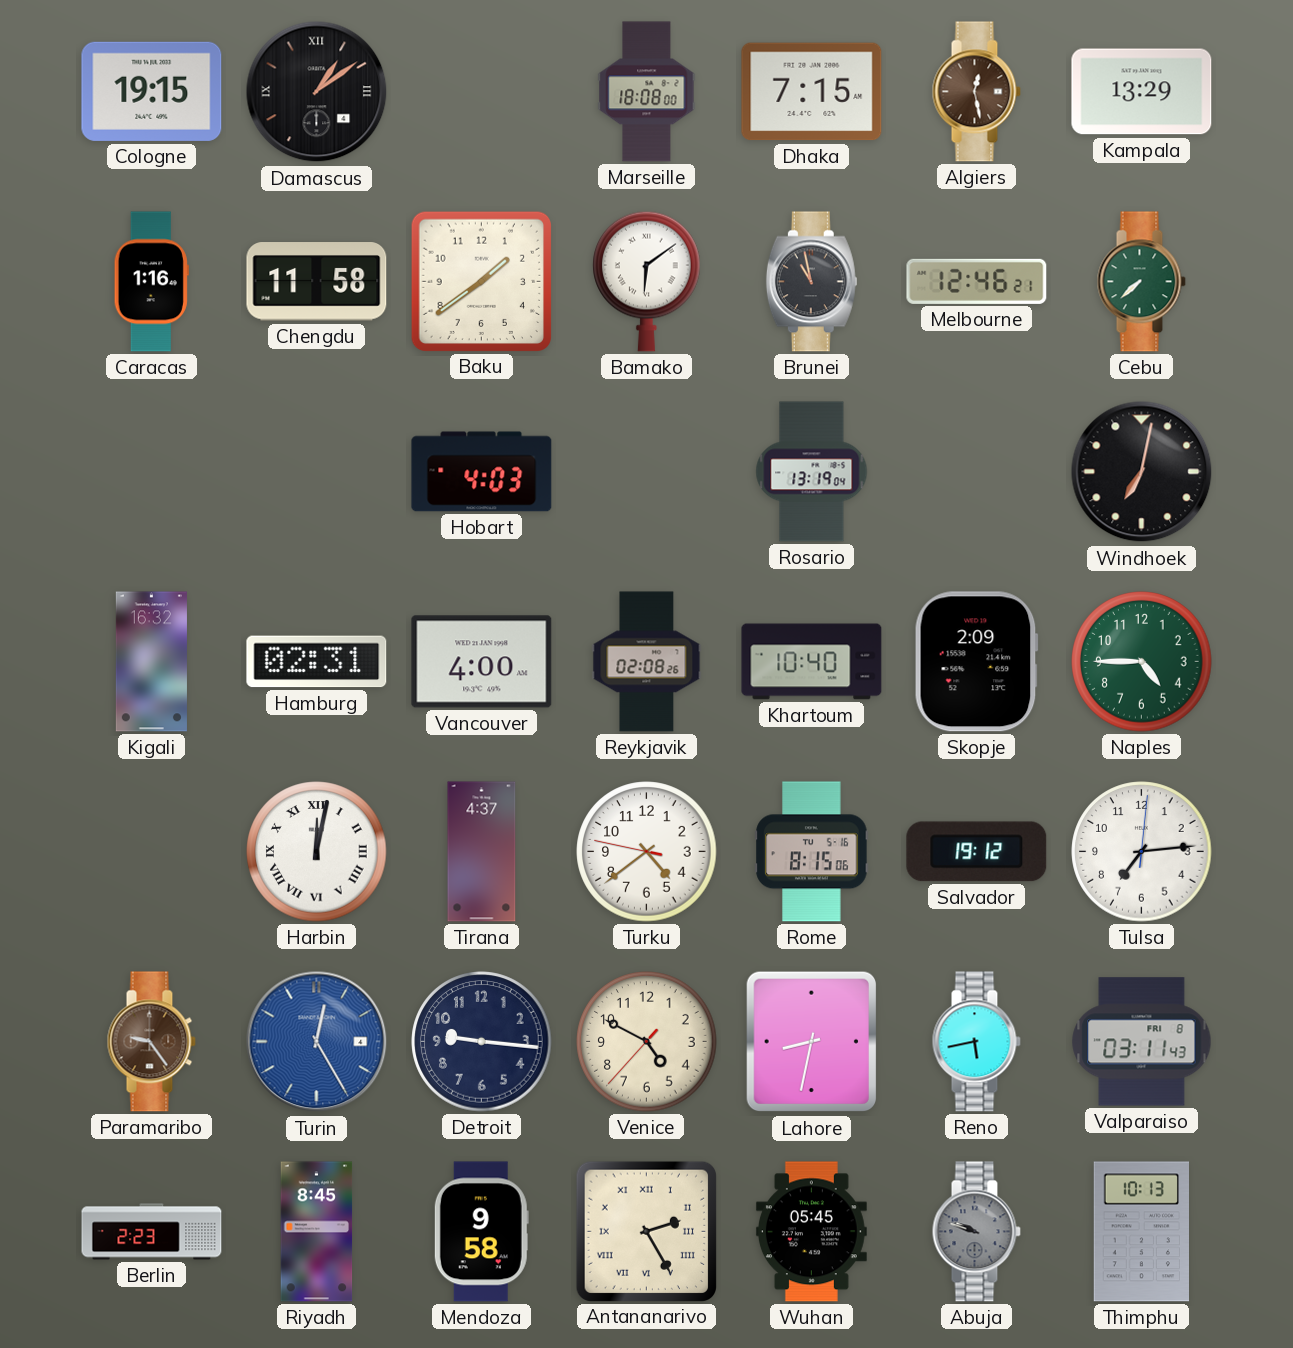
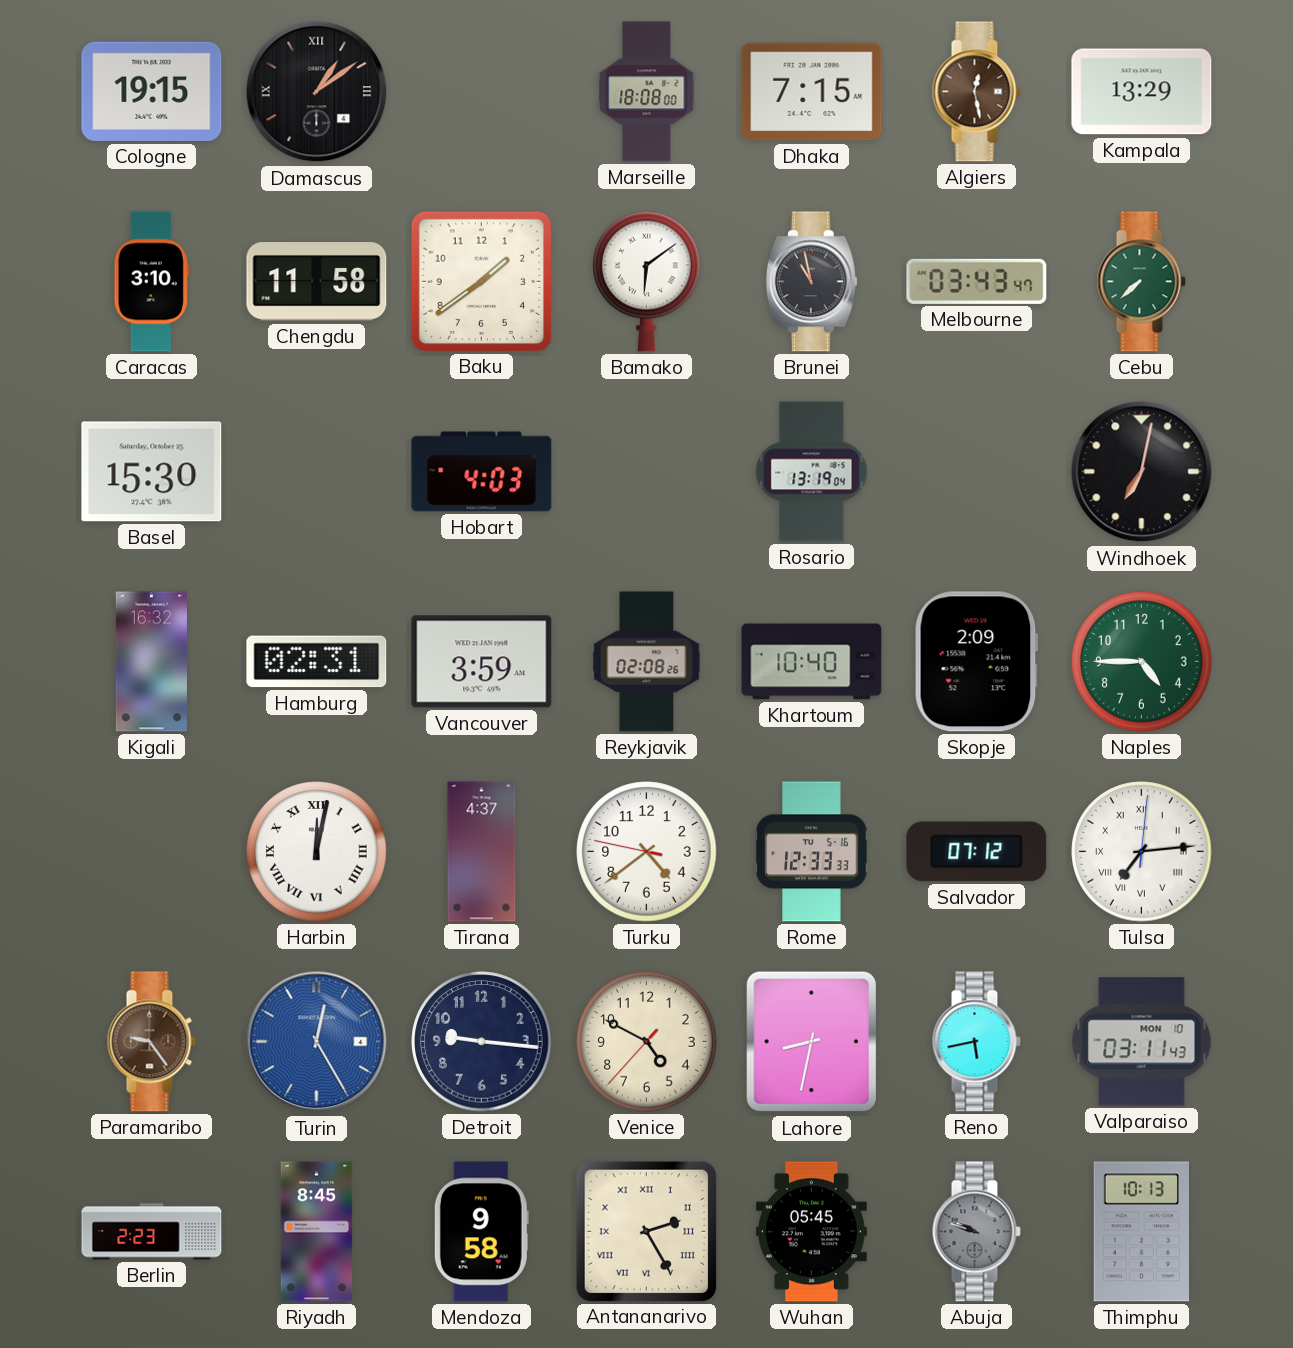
Caracas: 1:16 -> 3:10 (151, 282)
Melbourne: 12:46 -> 03:43 (977, 281)
Basel: none -> 15:30 (152, 472)
Vancouver: 4:00 -> 3:59 (482, 662)
Rome: 8:15 -> 12:33 (812, 852)
Salvador: 19:12 -> 07:12 (977, 852)
Tulsa numerals: Arabic -> Roman (1142, 852)
Valparaiso date: FRI 8 -> MON 10 (1142, 1042)
